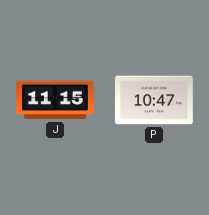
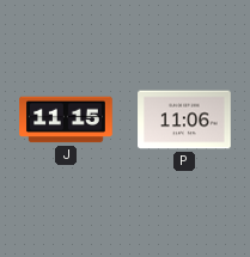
P: 10:47 -> 11:06 (184, 120)
